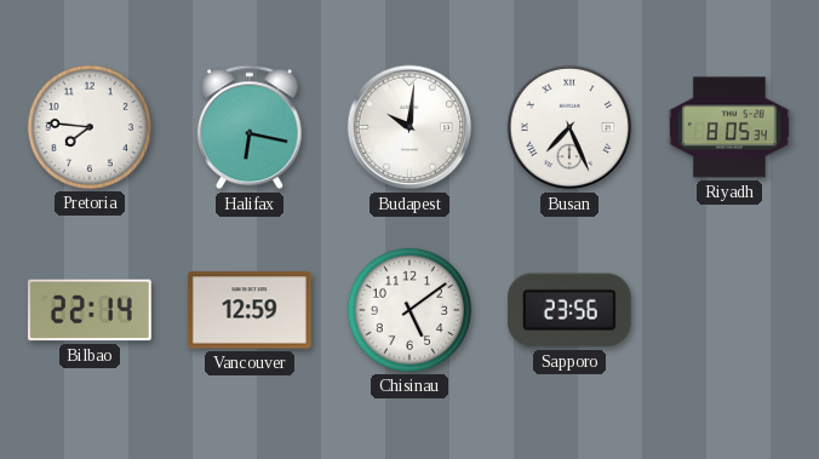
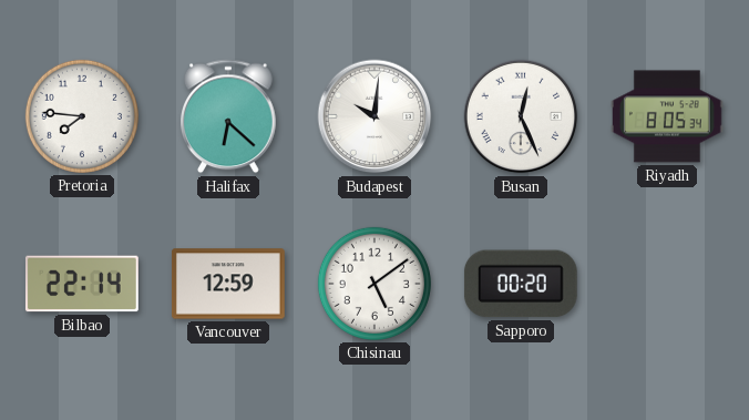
Halifax: 6:17 -> 6:22 (229, 116)
Busan: 7:26 -> 12:26 (521, 116)
Sapporo: 23:56 -> 00:20 (521, 284)
